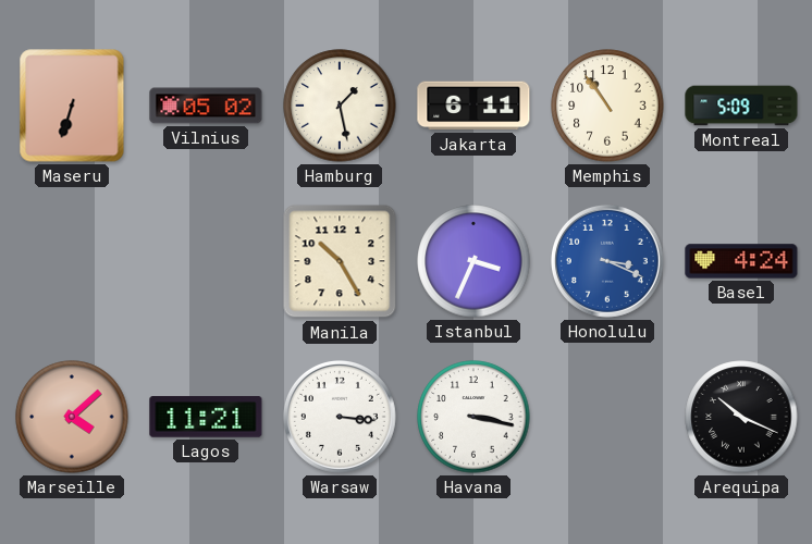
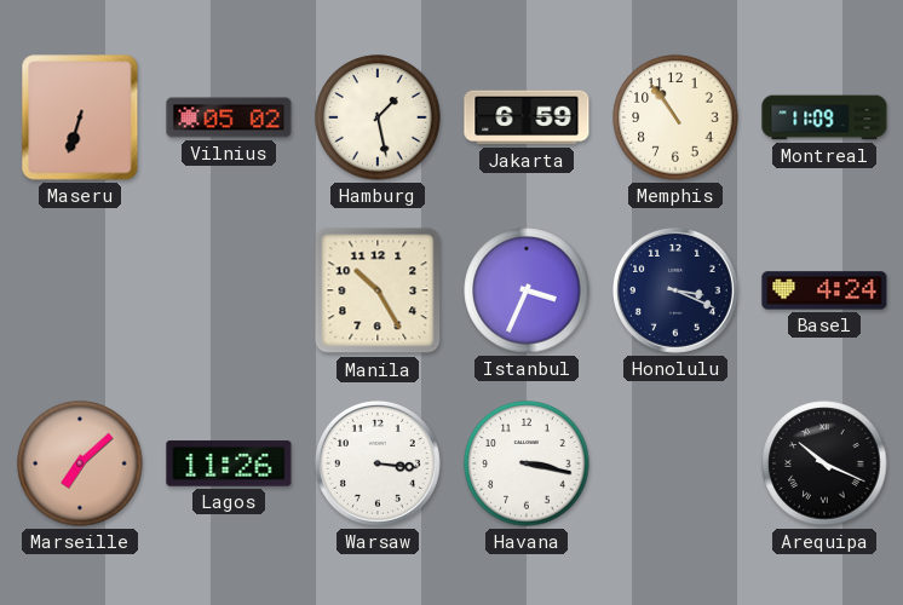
Jakarta: 6:11 -> 6:59 (527, 117)
Montreal: 5:09 -> 11:09 (824, 117)
Honolulu dial: blue -> navy (675, 290)
Marseille: 4:08 -> 7:08 (80, 463)
Lagos: 11:21 -> 11:26 (229, 463)
